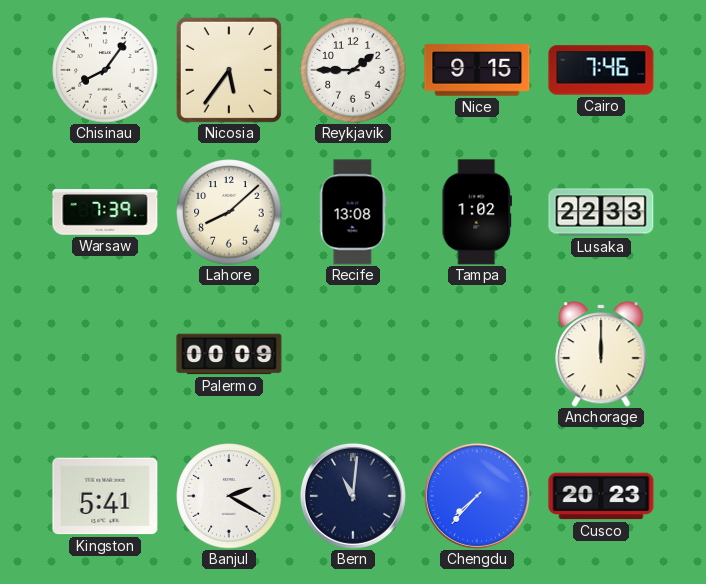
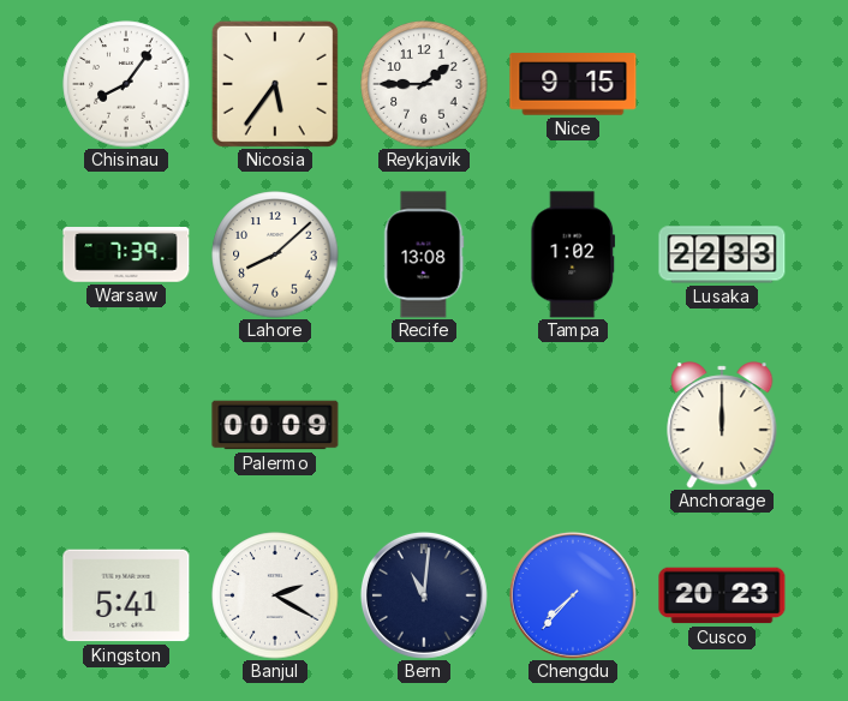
Cairo: 7:46 -> none (601, 70)
